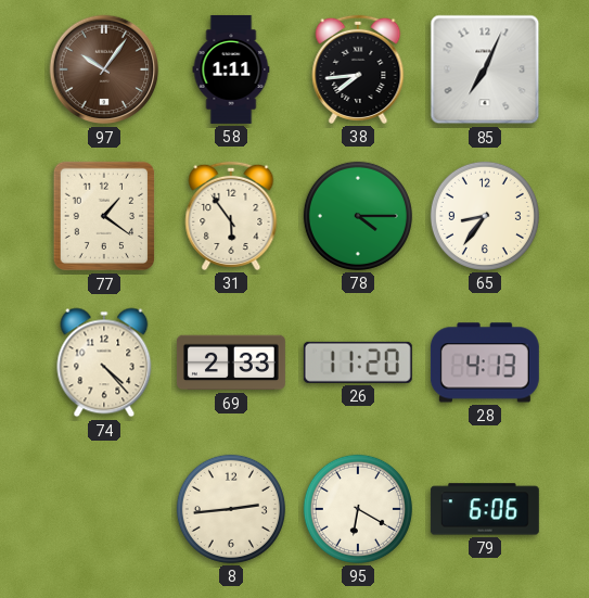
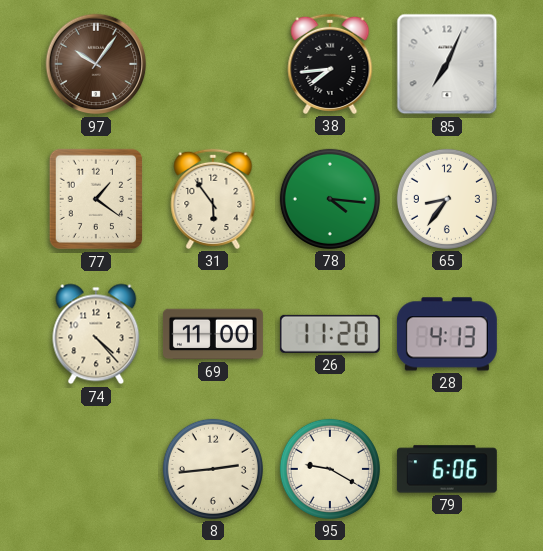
58: 1:11 -> none (231, 69)
78: 4:15 -> 4:16 (330, 199)
69: 2:33 -> 11:00 (213, 334)
95: 6:20 -> 9:20 (330, 469)
